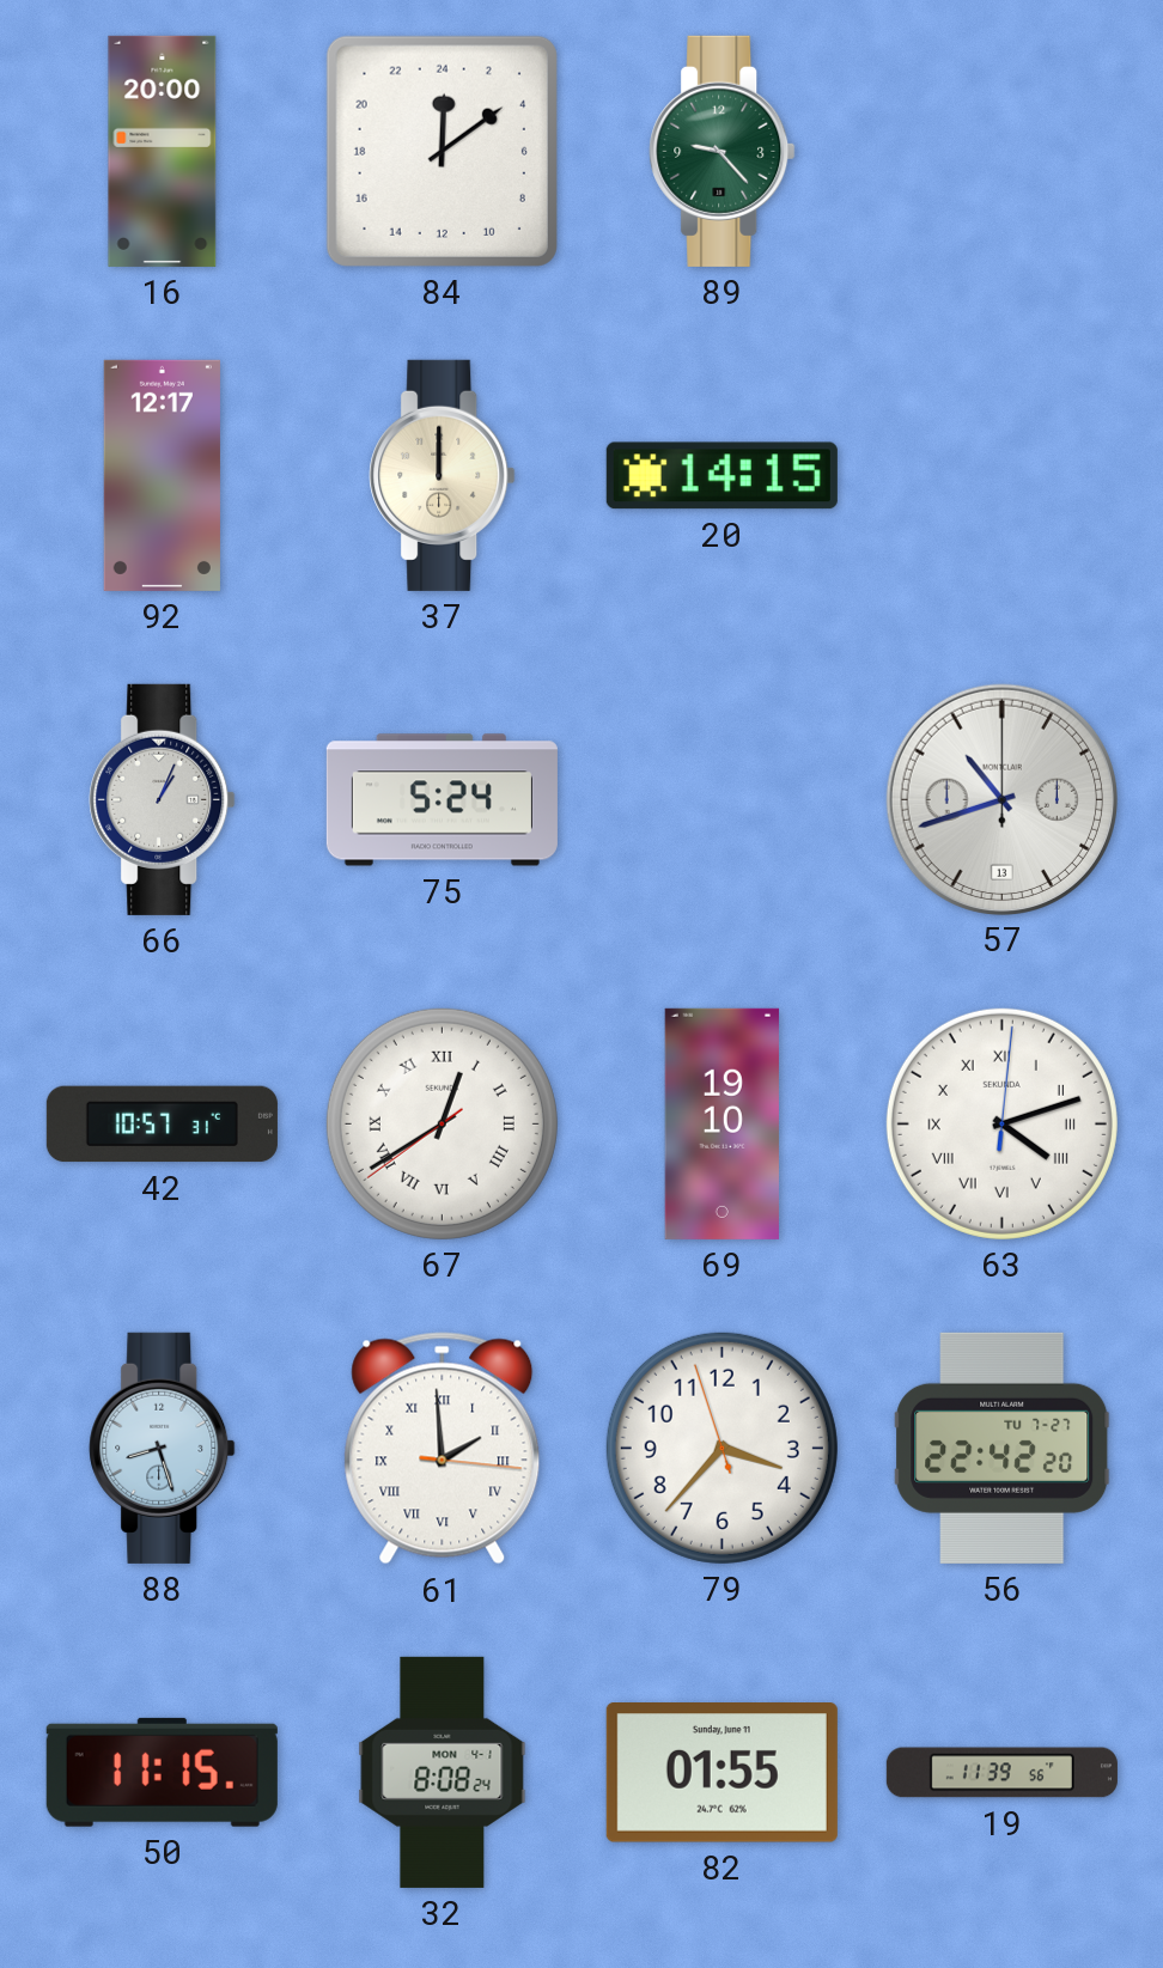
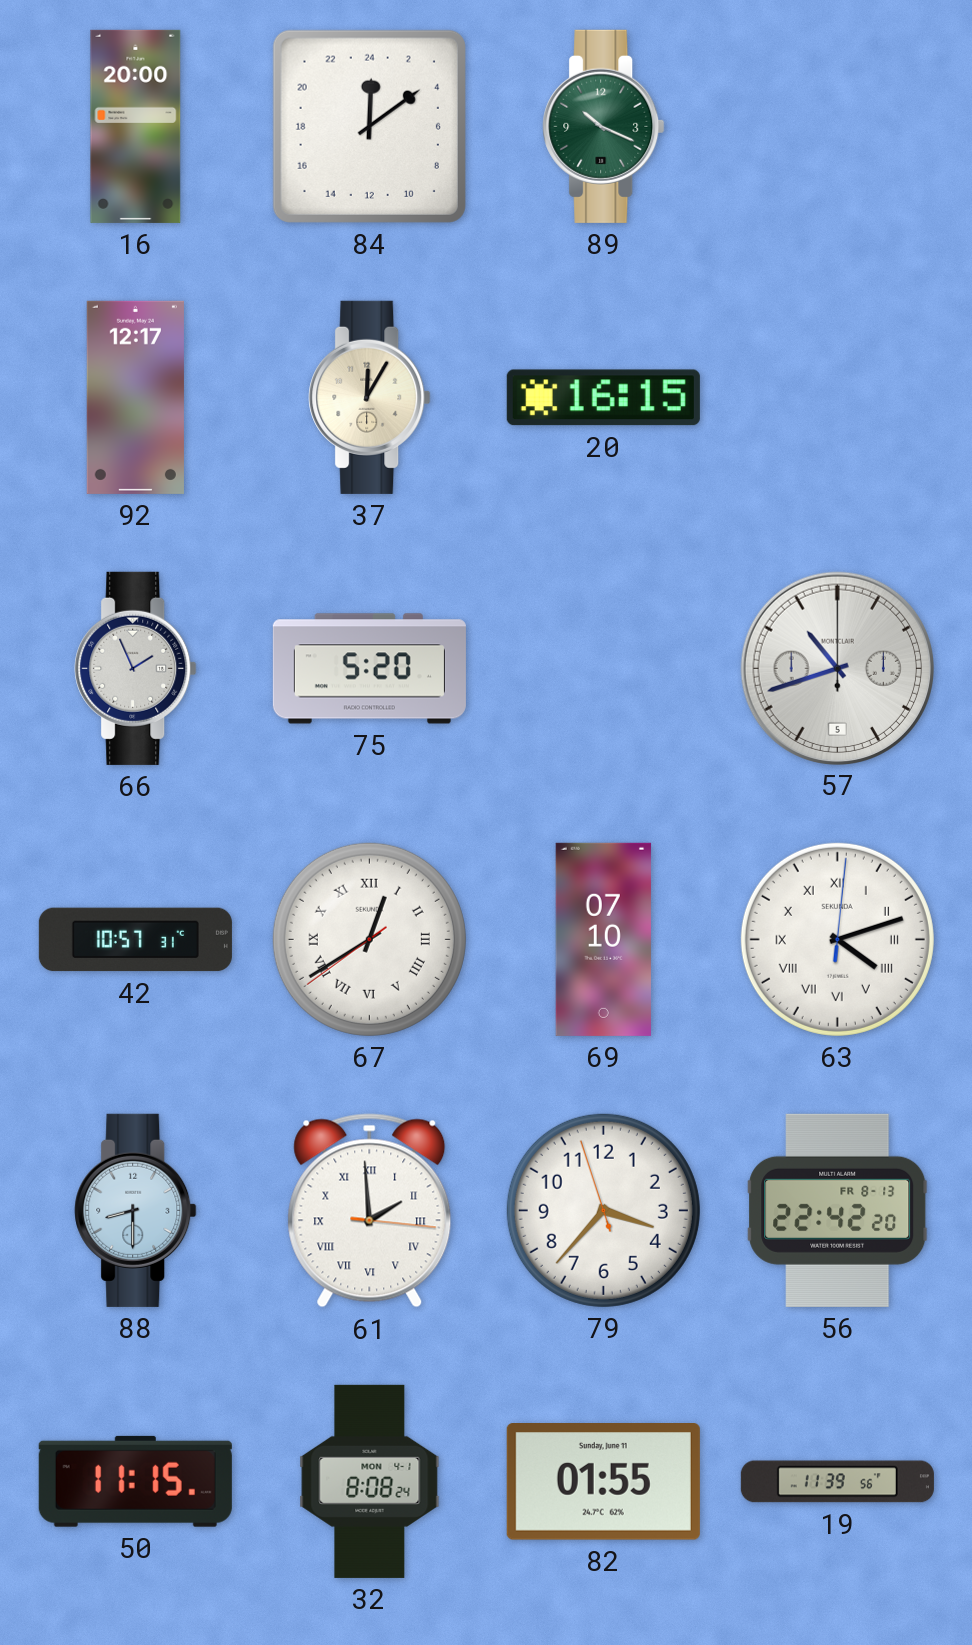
89: 9:23 -> 10:19 (604, 126)
37: 12:00 -> 12:05 (370, 397)
20: 14:15 -> 16:15 (603, 398)
66: 1:04 -> 1:56 (136, 668)
75: 5:24 -> 5:20 (369, 669)
57 date: 13 -> 5 (837, 668)
69: 19:10 -> 07:10 (603, 939)
88: 8:27 -> 8:30 (136, 1210)
56 date: TU 7-27 -> FR 8-13 (838, 1210)
